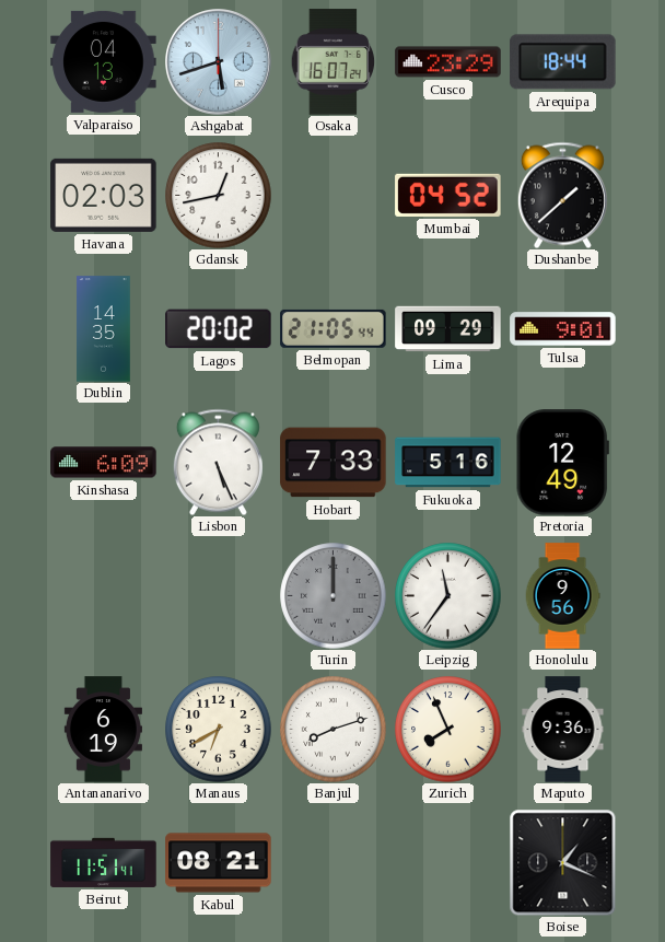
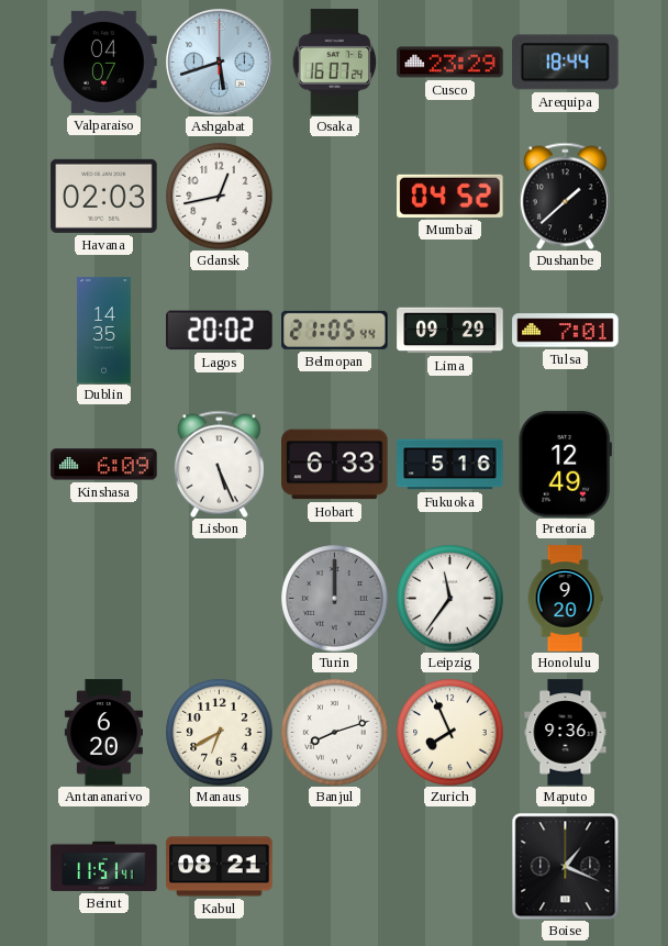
Valparaiso: 04:13 -> 04:07 (104, 62)
Tulsa: 9:01 -> 7:01 (566, 331)
Hobart: 7:33 -> 6:33 (335, 465)
Honolulu: 9:56 -> 9:20 (565, 599)
Antananarivo: 6:19 -> 6:20 (103, 733)
